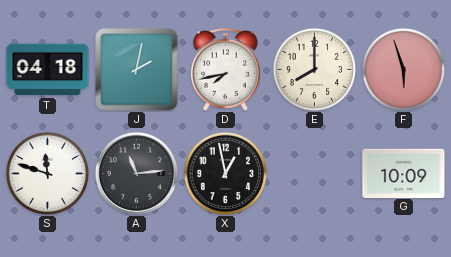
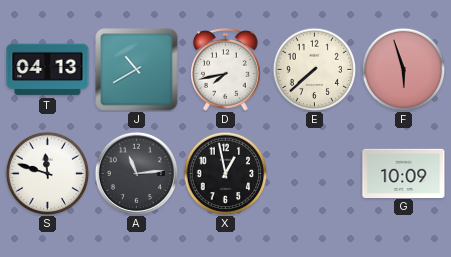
T: 04:18 -> 04:13 (48, 70)
J: 2:02 -> 10:40 (137, 70)
E: 8:00 -> 7:38 (314, 69)
